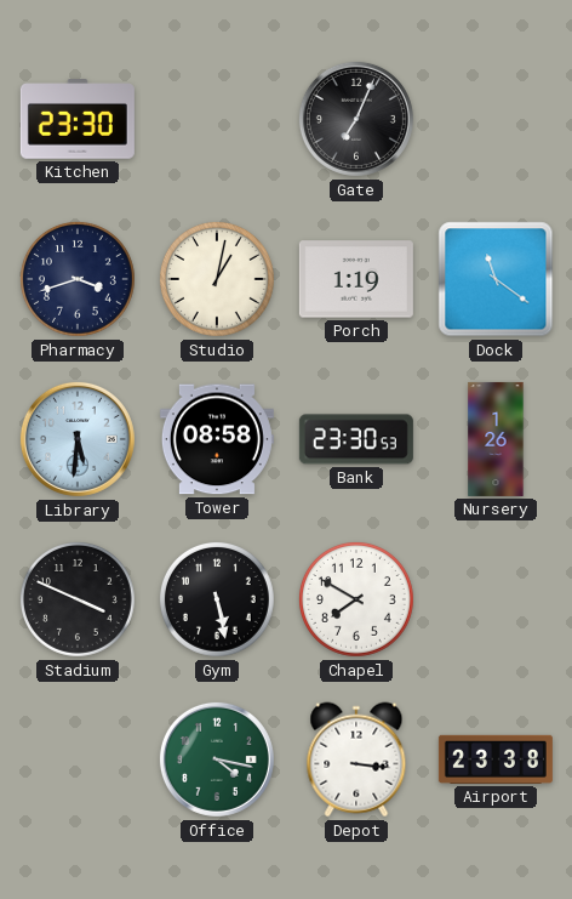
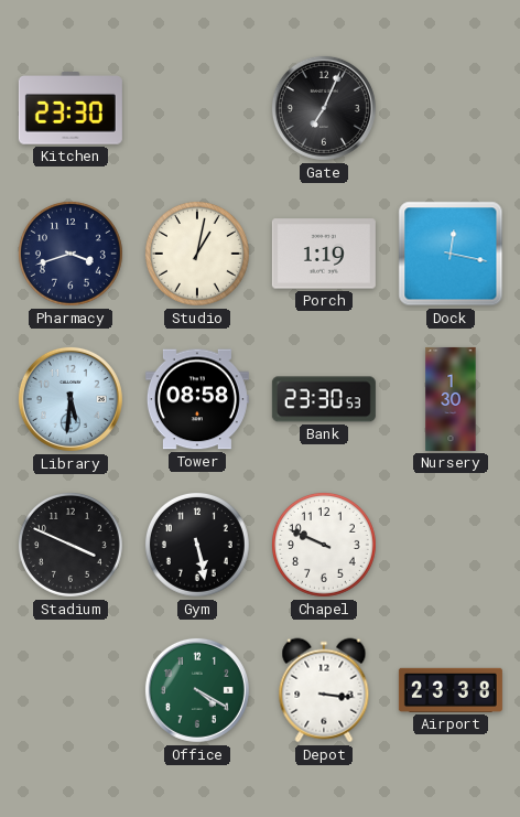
Dock: 11:21 -> 12:17 (451, 254)
Nursery: 1:26 -> 1:30 (451, 399)
Chapel: 7:50 -> 9:49 (324, 545)
Office: 4:17 -> 4:20 (197, 690)
